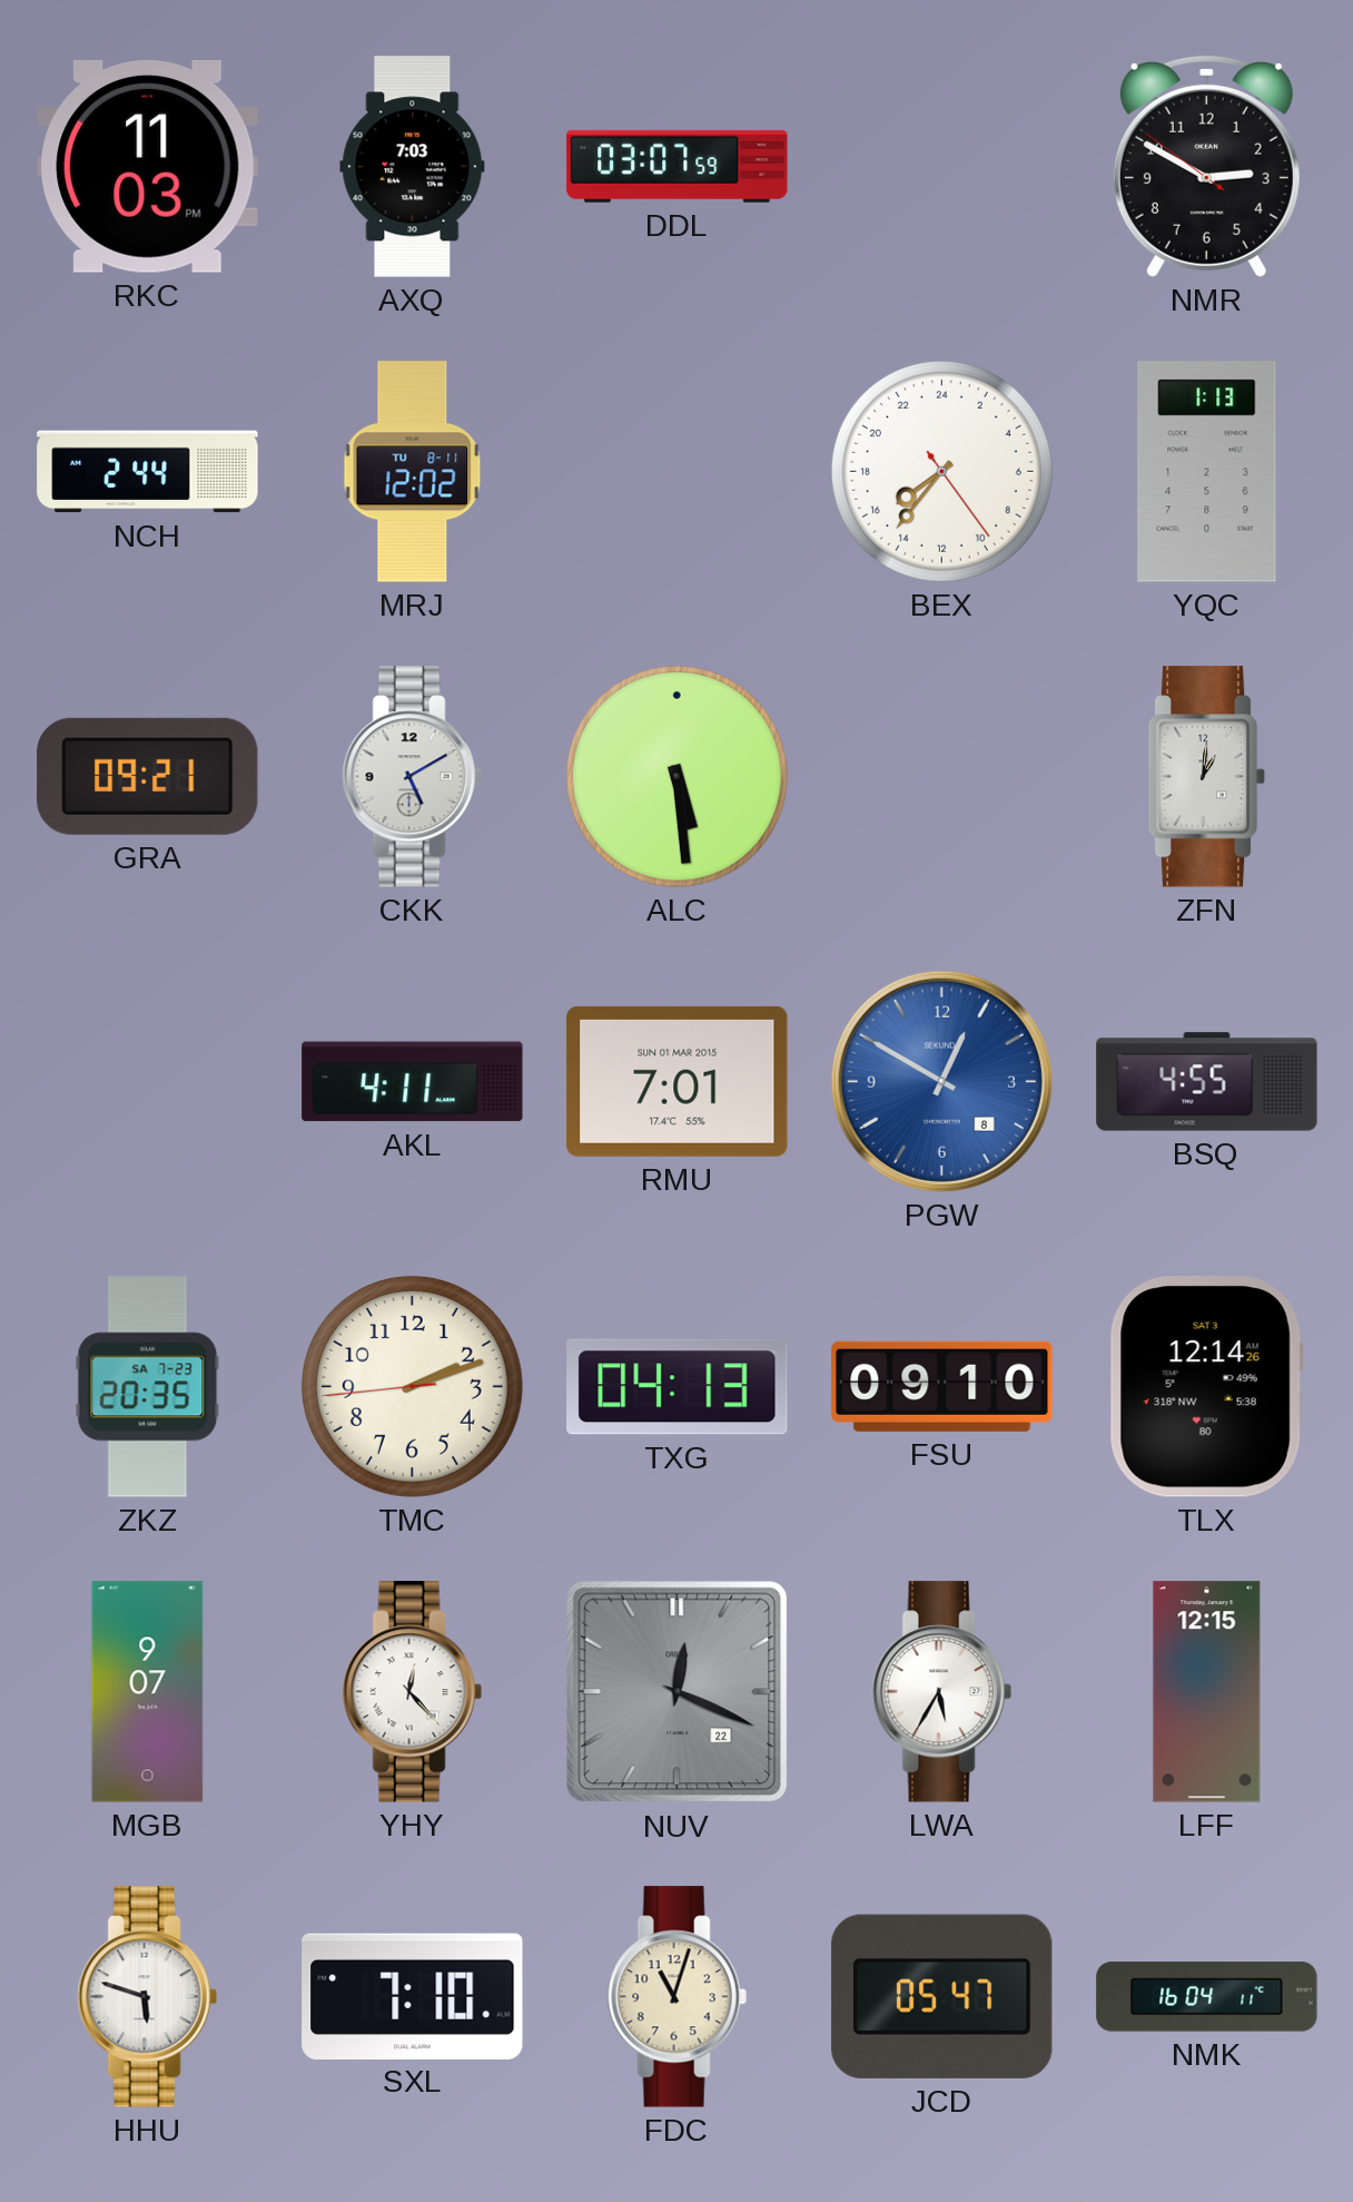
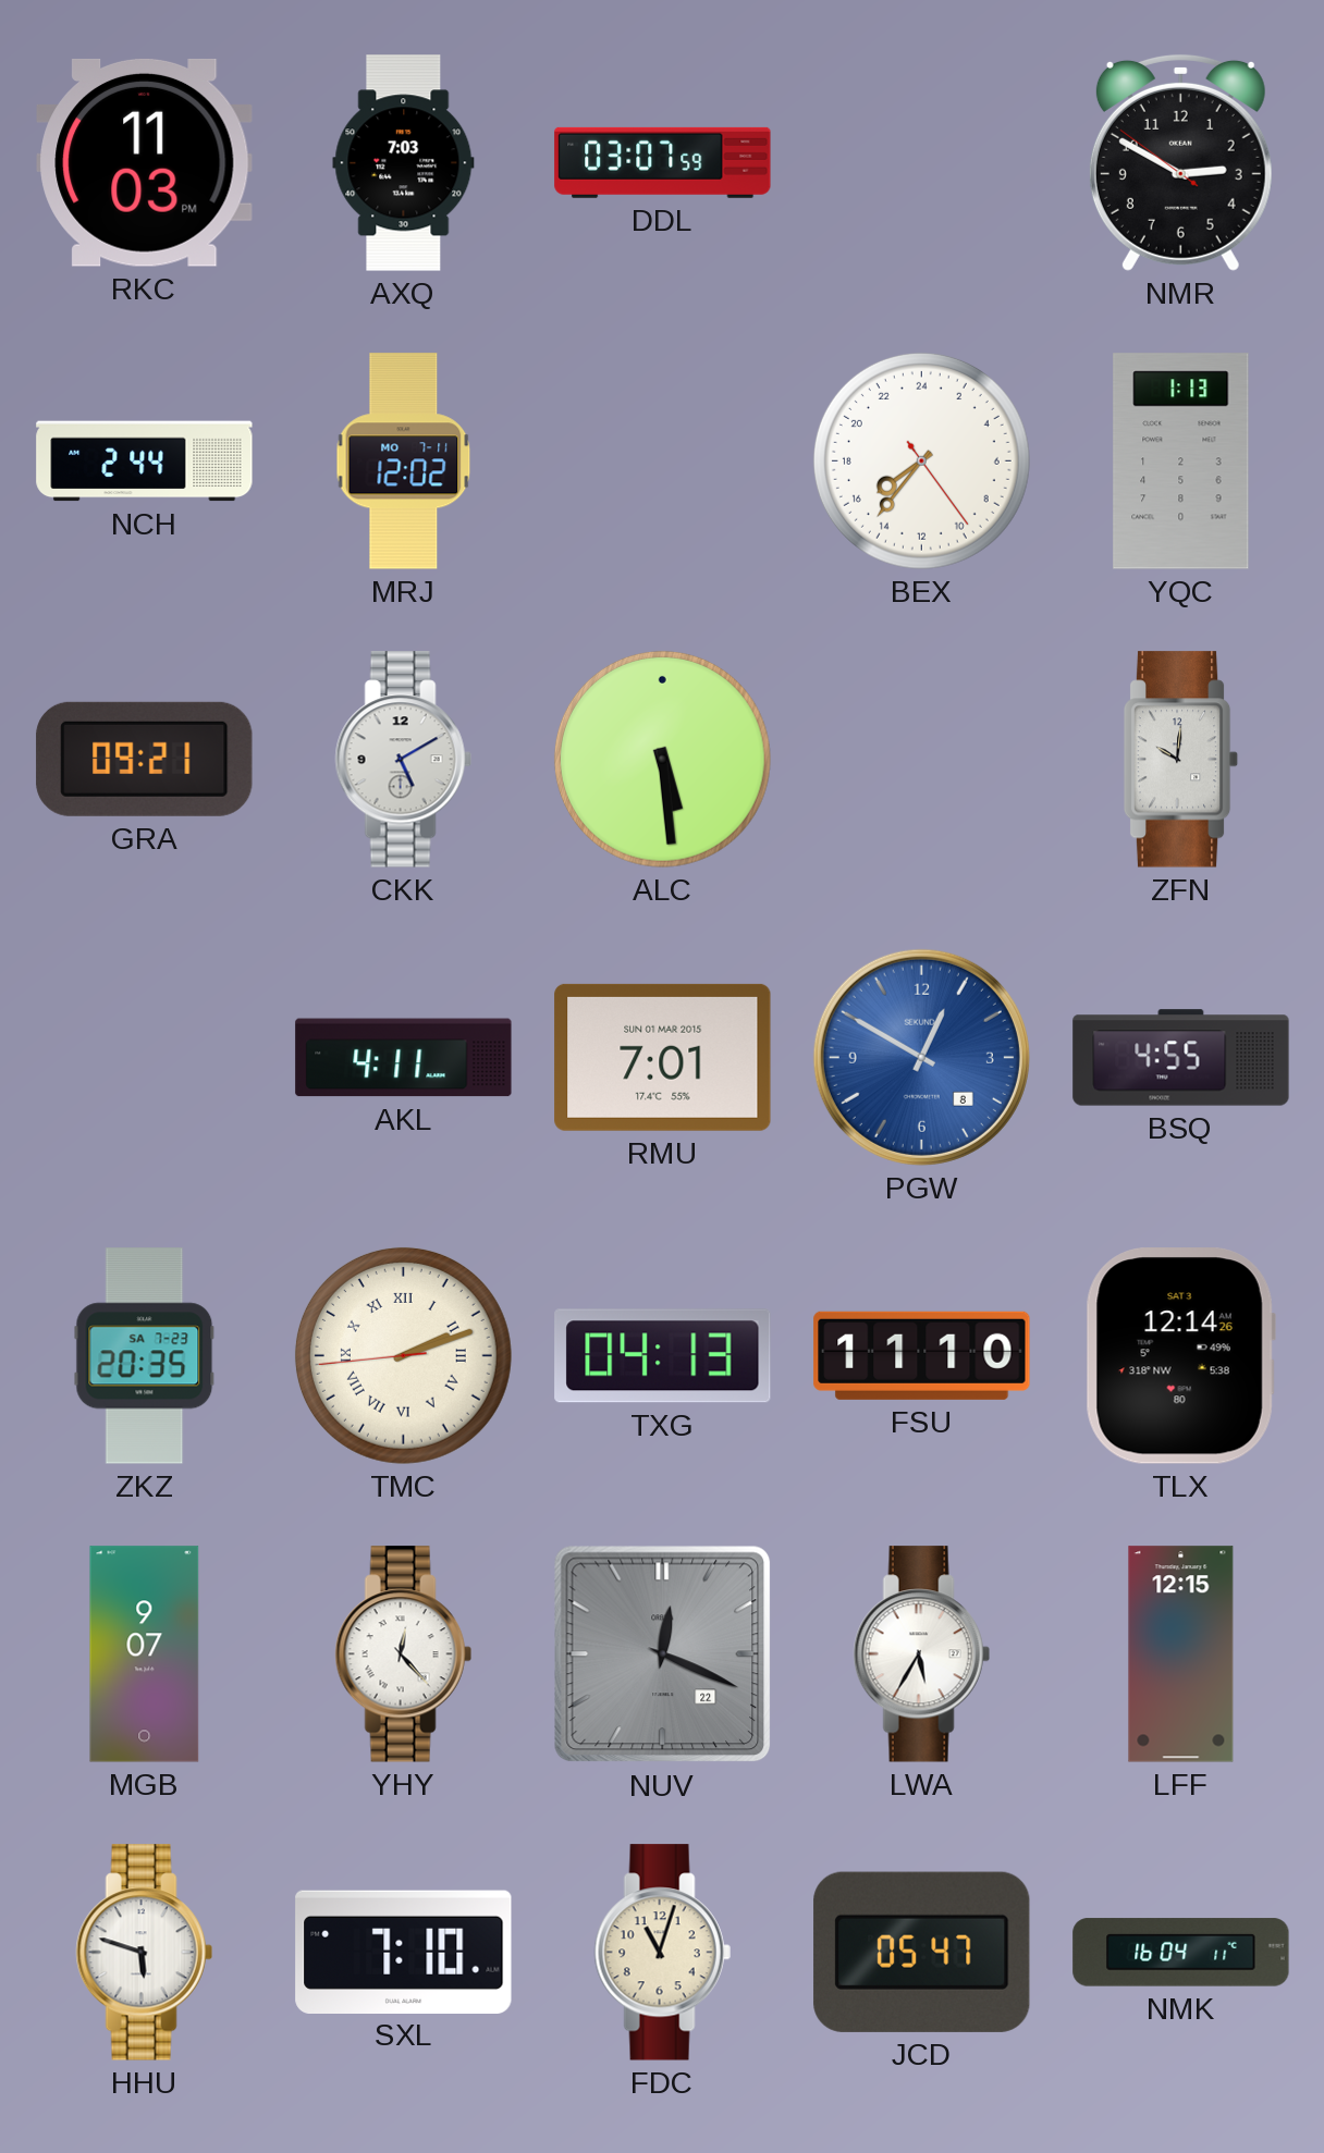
MRJ date: TU 8-11 -> MO 7-11 (404, 462)
ZFN: 1:01 -> 10:01 (1181, 760)
TMC numerals: Arabic -> Roman (403, 1355)
FSU: 09:10 -> 11:10 (922, 1355)
